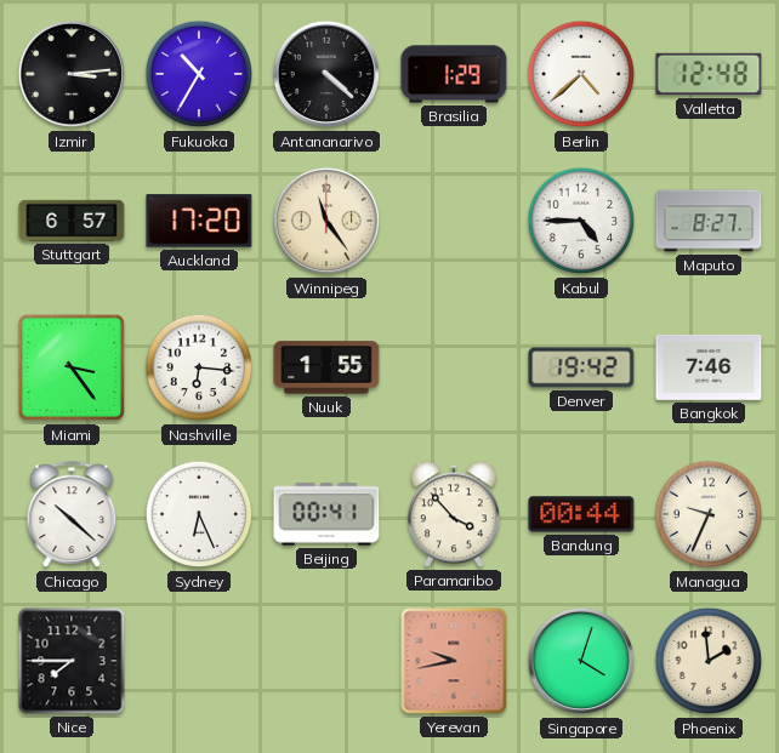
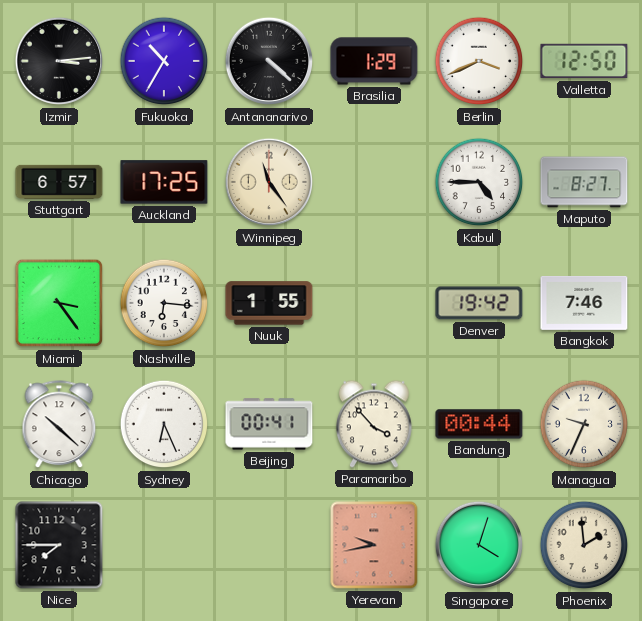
Berlin: 4:38 -> 3:41 (479, 61)
Valletta: 12:48 -> 12:50 (584, 61)
Auckland: 17:20 -> 17:25 (164, 182)
